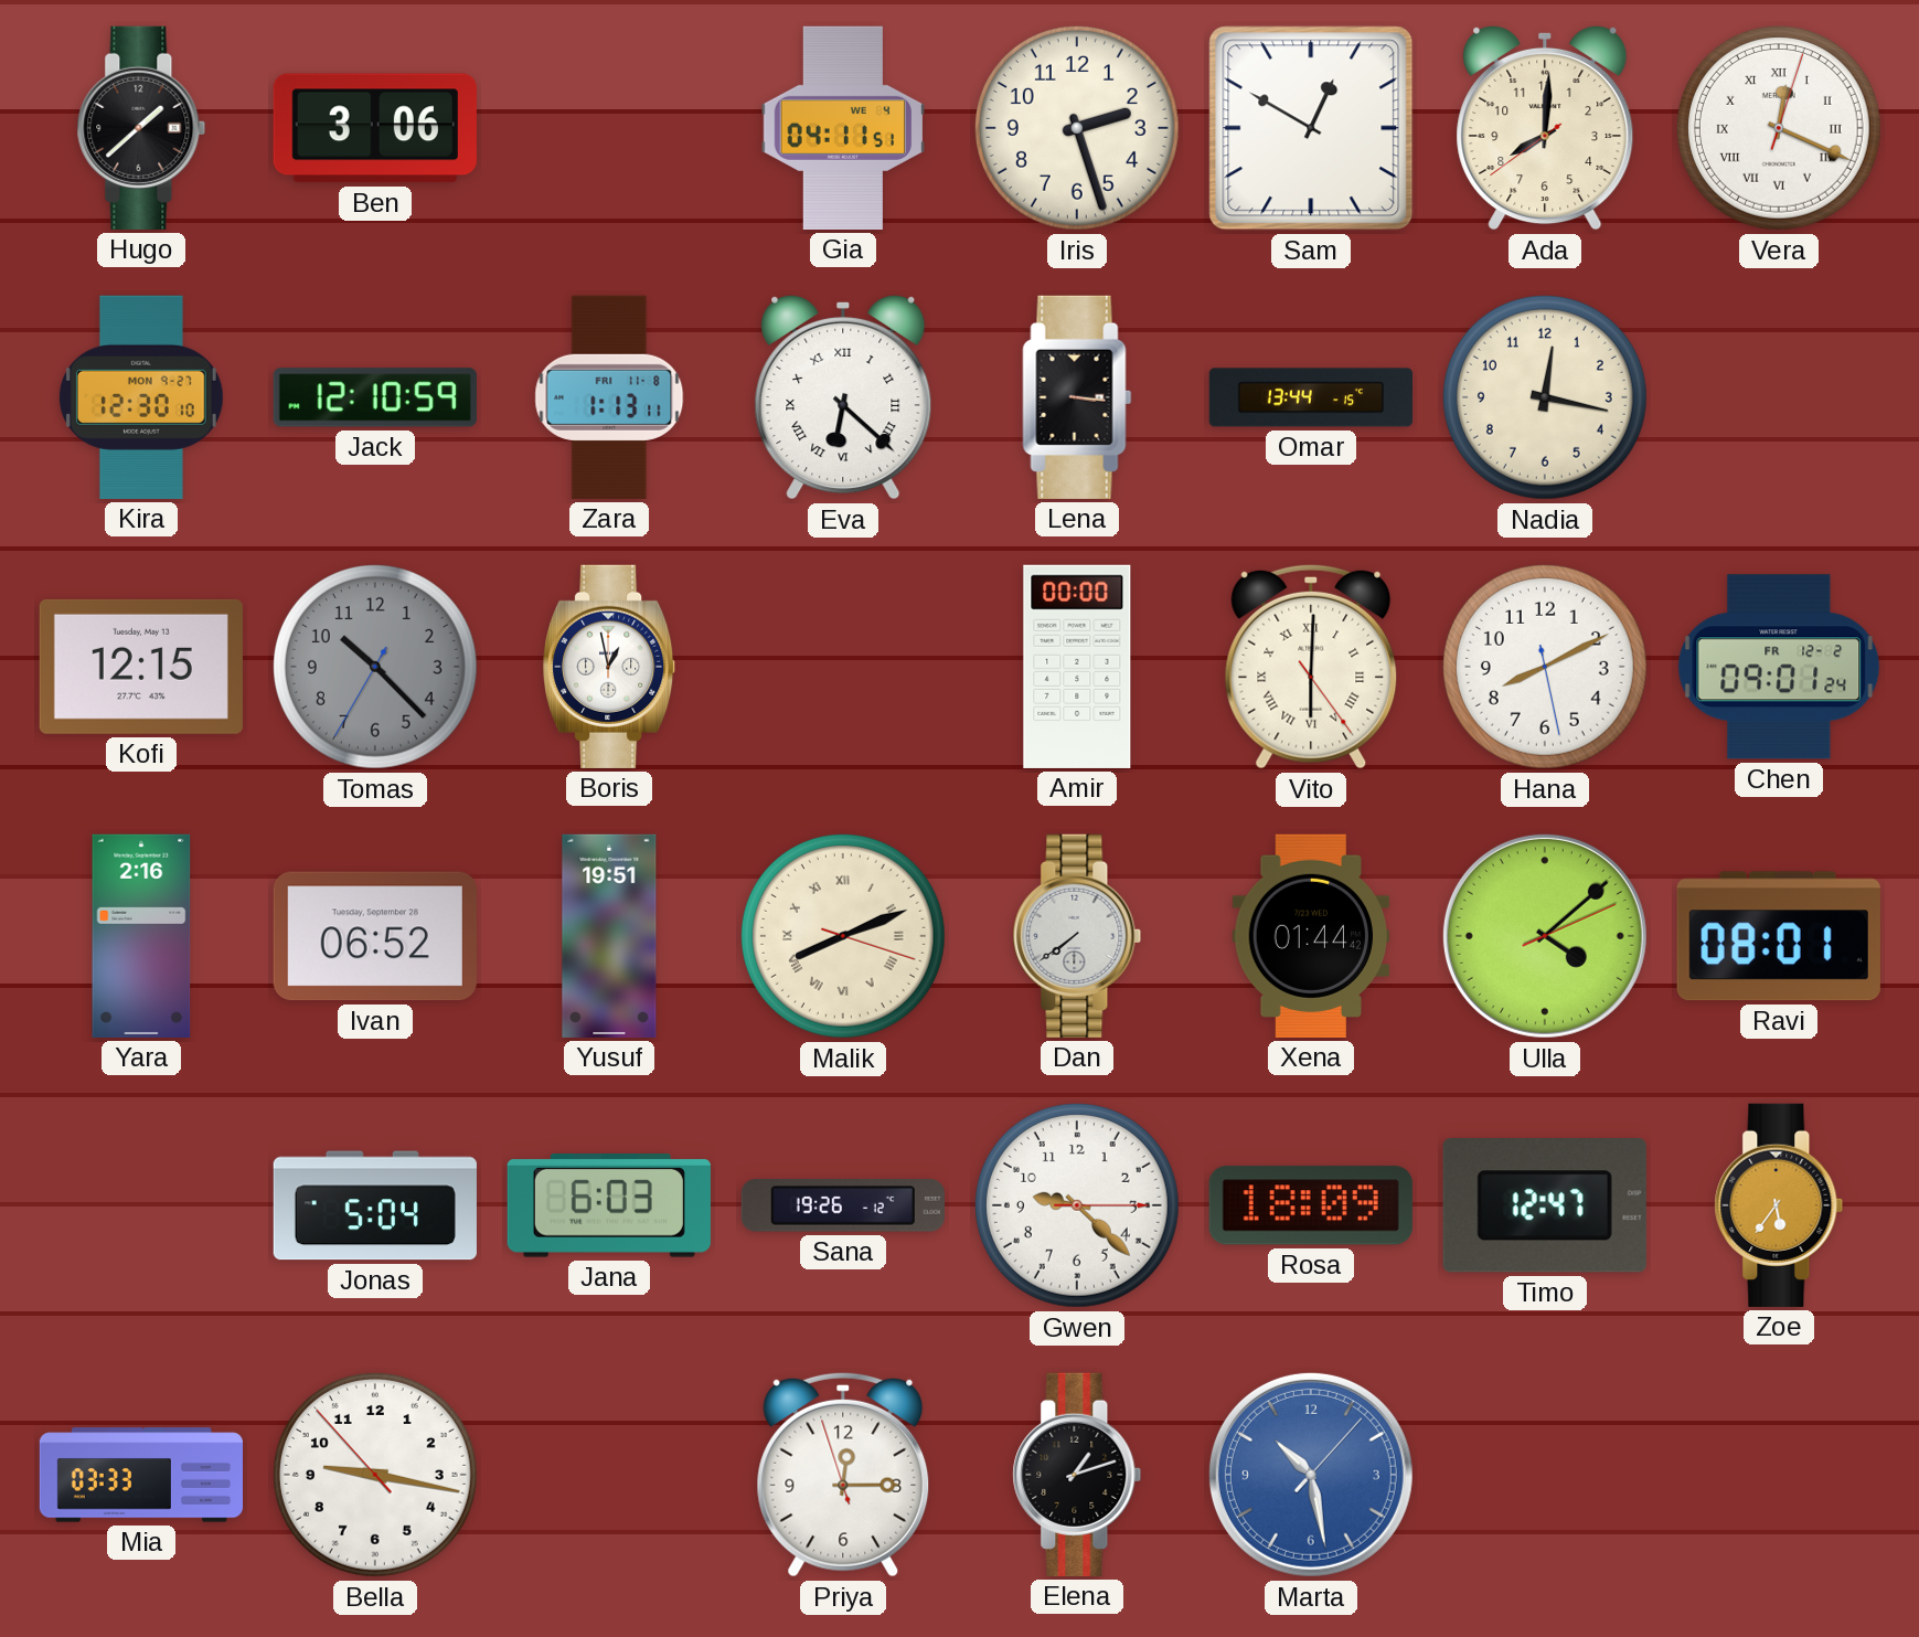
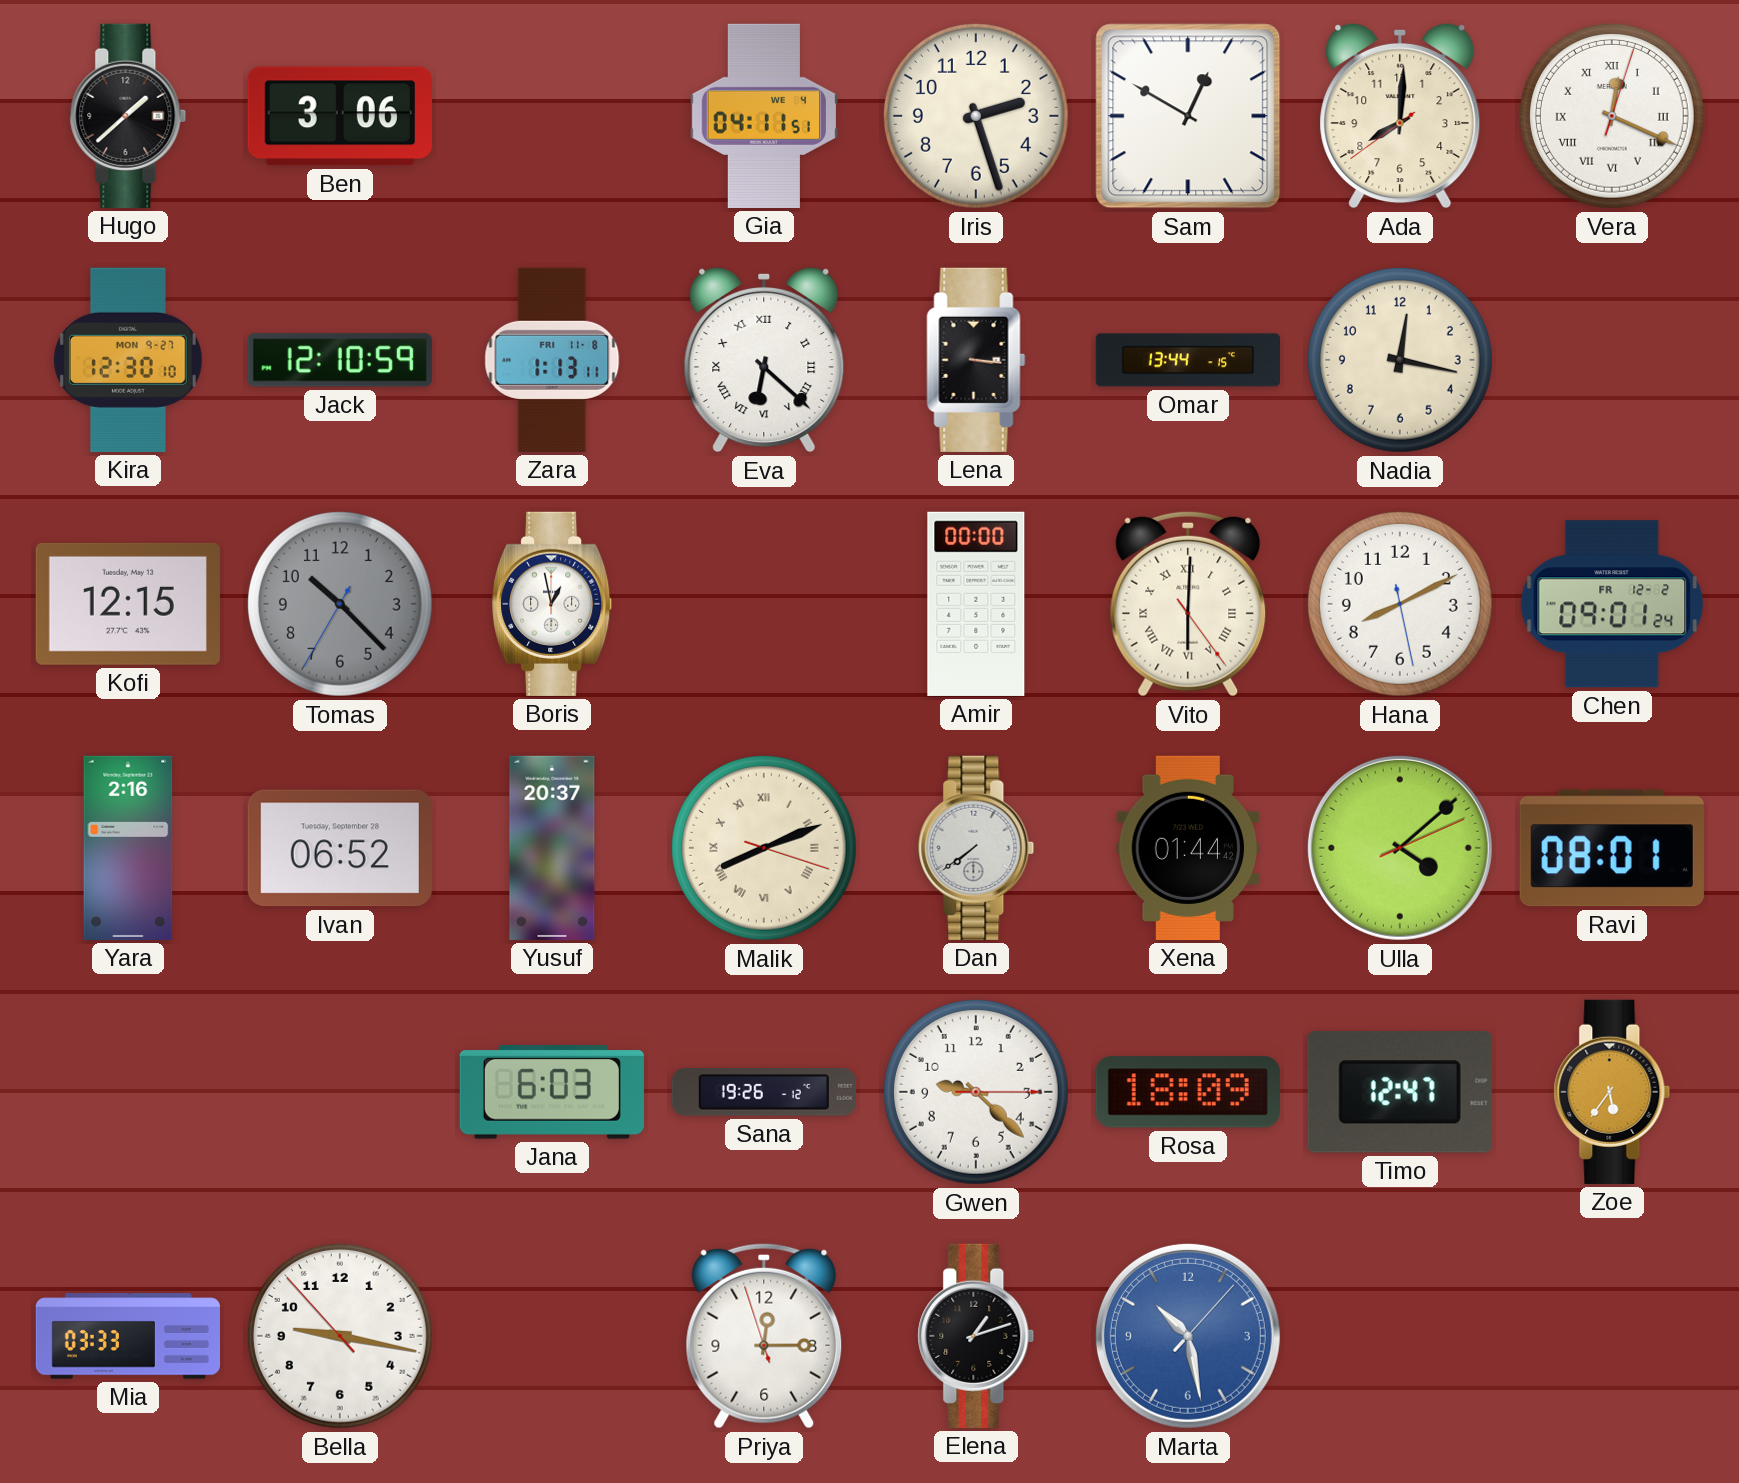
Yusuf: 19:51 -> 20:37 (552, 848)
Jonas: 5:04 -> none (375, 1205)
